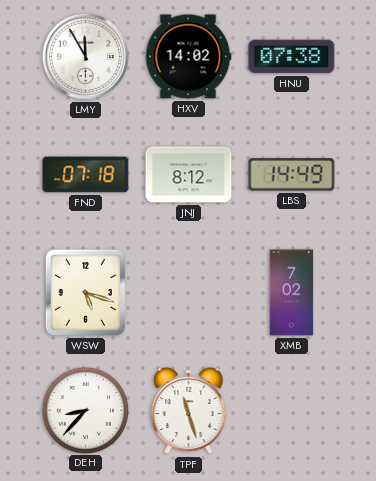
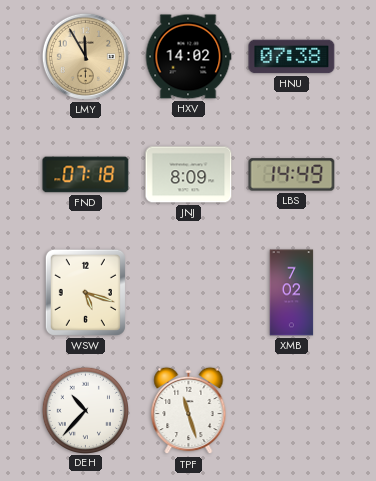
LMY dial: white -> champagne (85, 56)
JNJ: 8:12 -> 8:09 (189, 175)
DEH: 8:37 -> 10:37 (85, 410)
